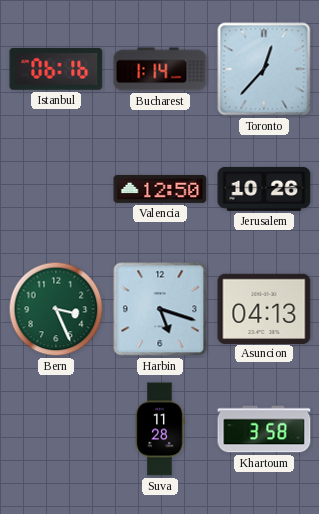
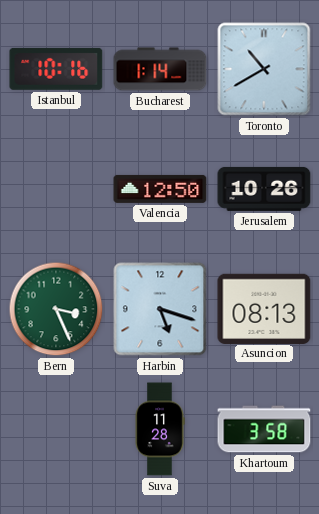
Istanbul: 06:16 -> 10:16 (56, 69)
Toronto: 12:37 -> 10:40 (264, 69)
Asuncion: 04:13 -> 08:13 (264, 308)
